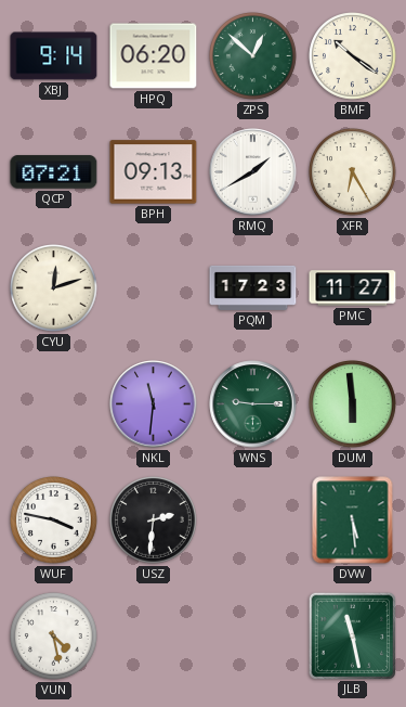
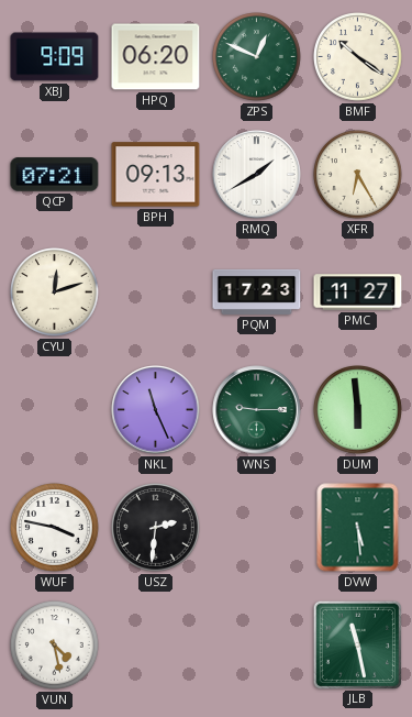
XBJ: 9:14 -> 9:09 (55, 57)
ZPS: 12:52 -> 12:49 (257, 57)
NKL: 11:31 -> 11:26 (156, 410)
